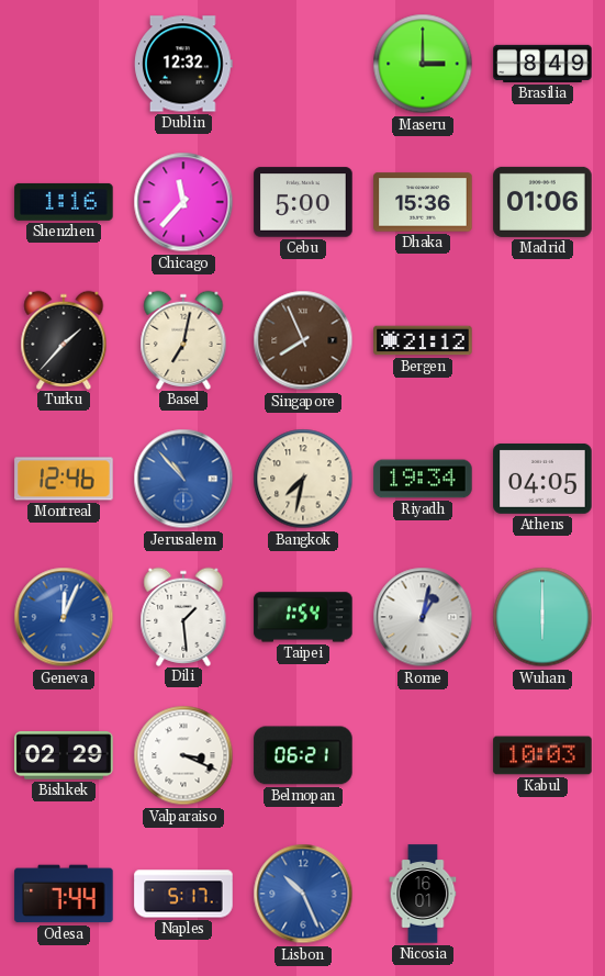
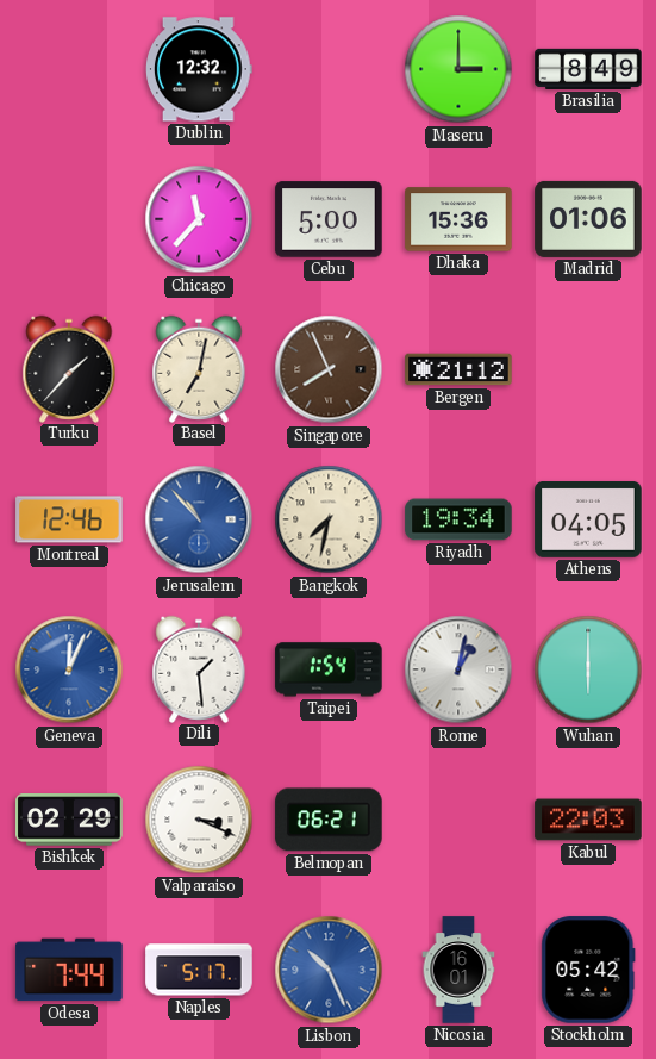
Shenzhen: 1:16 -> none (64, 202)
Kabul: 10:03 -> 22:03 (588, 820)
Stockholm: none -> 05:42 (588, 970)
